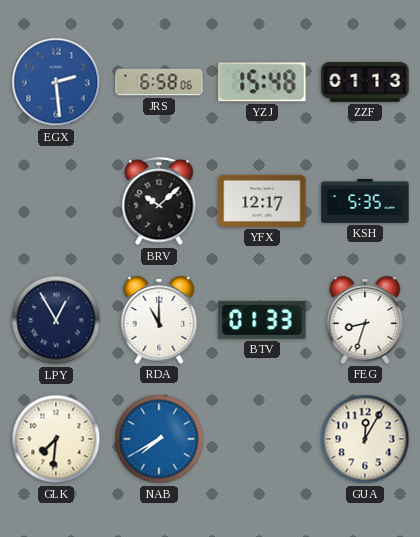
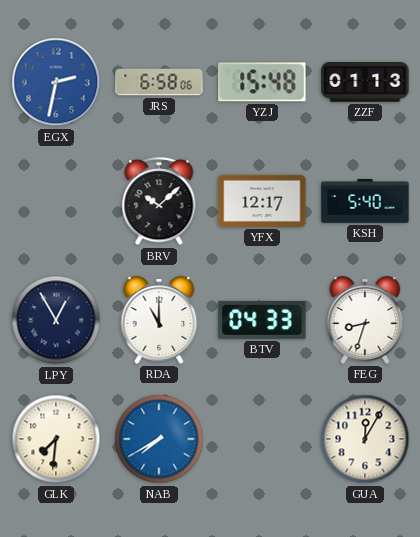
EGX: 2:29 -> 2:32 (56, 82)
KSH: 5:35 -> 5:40 (365, 201)
BTV: 01:33 -> 04:33 (262, 320)
